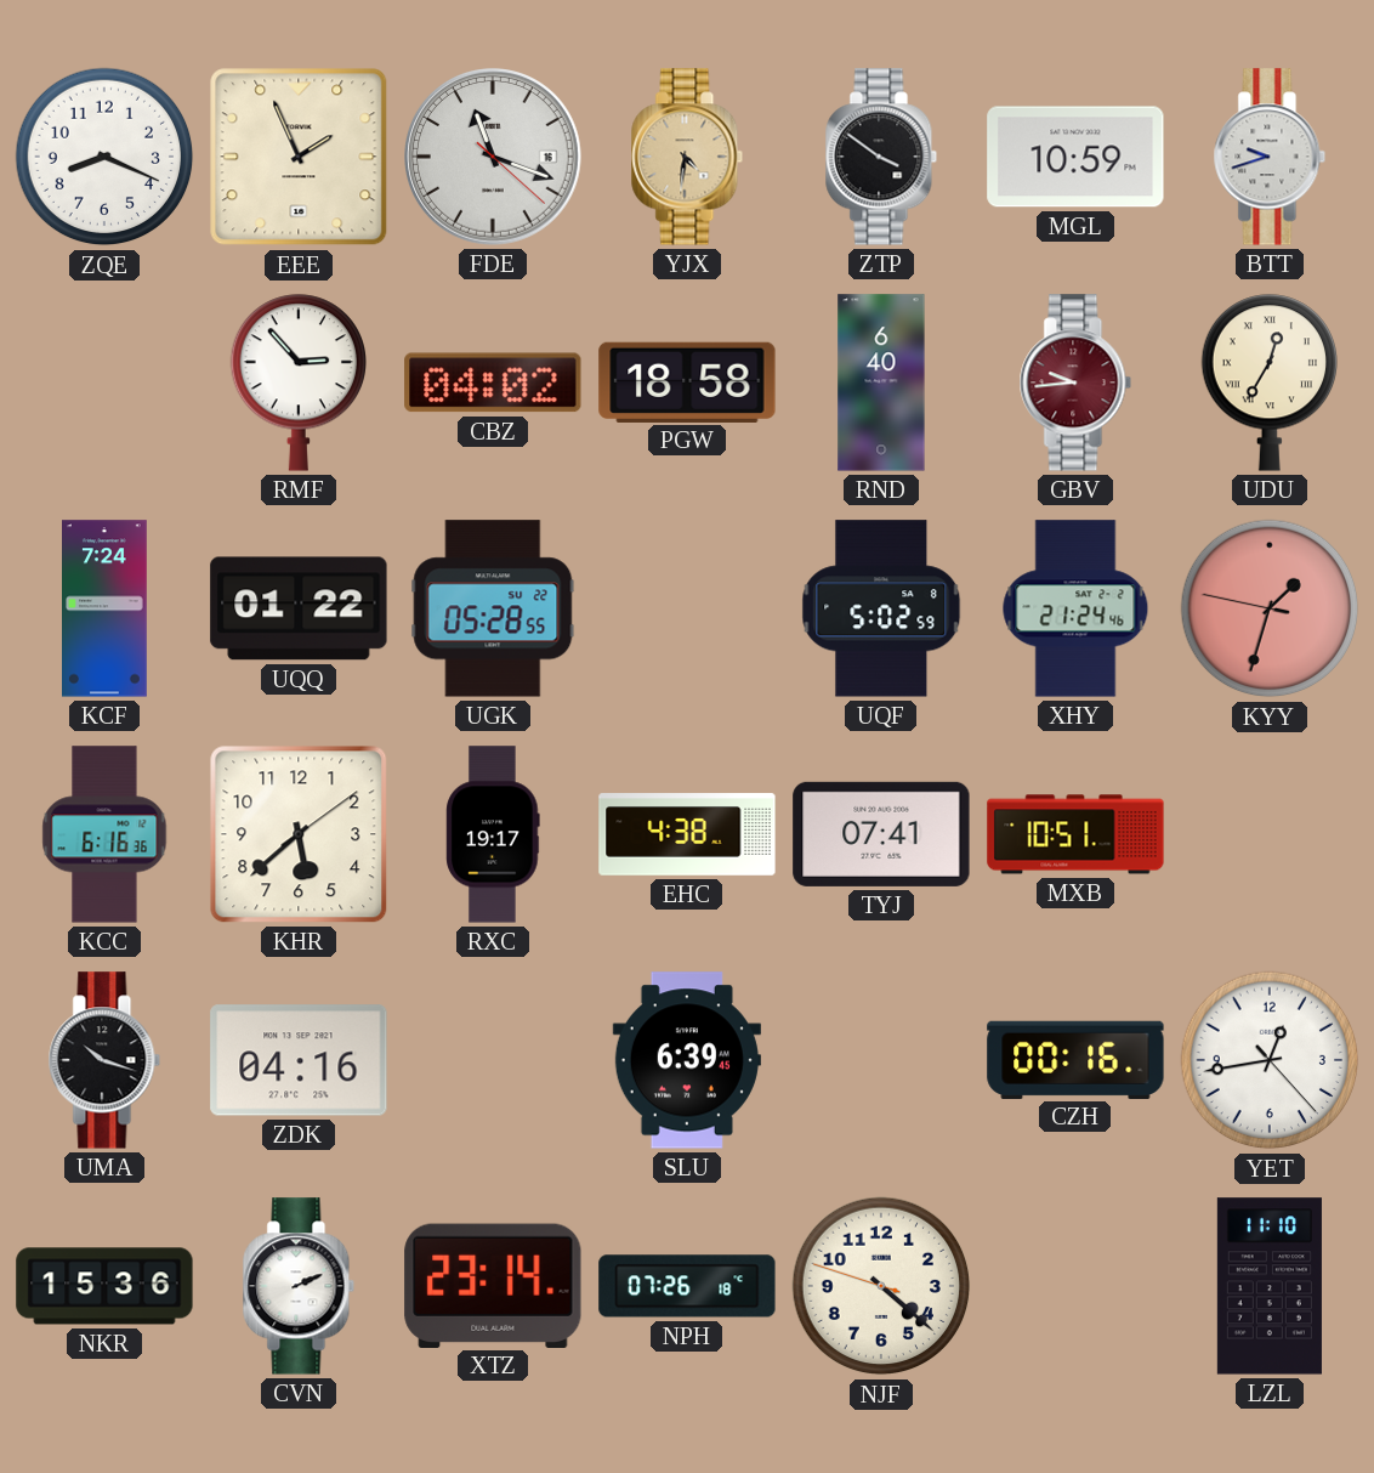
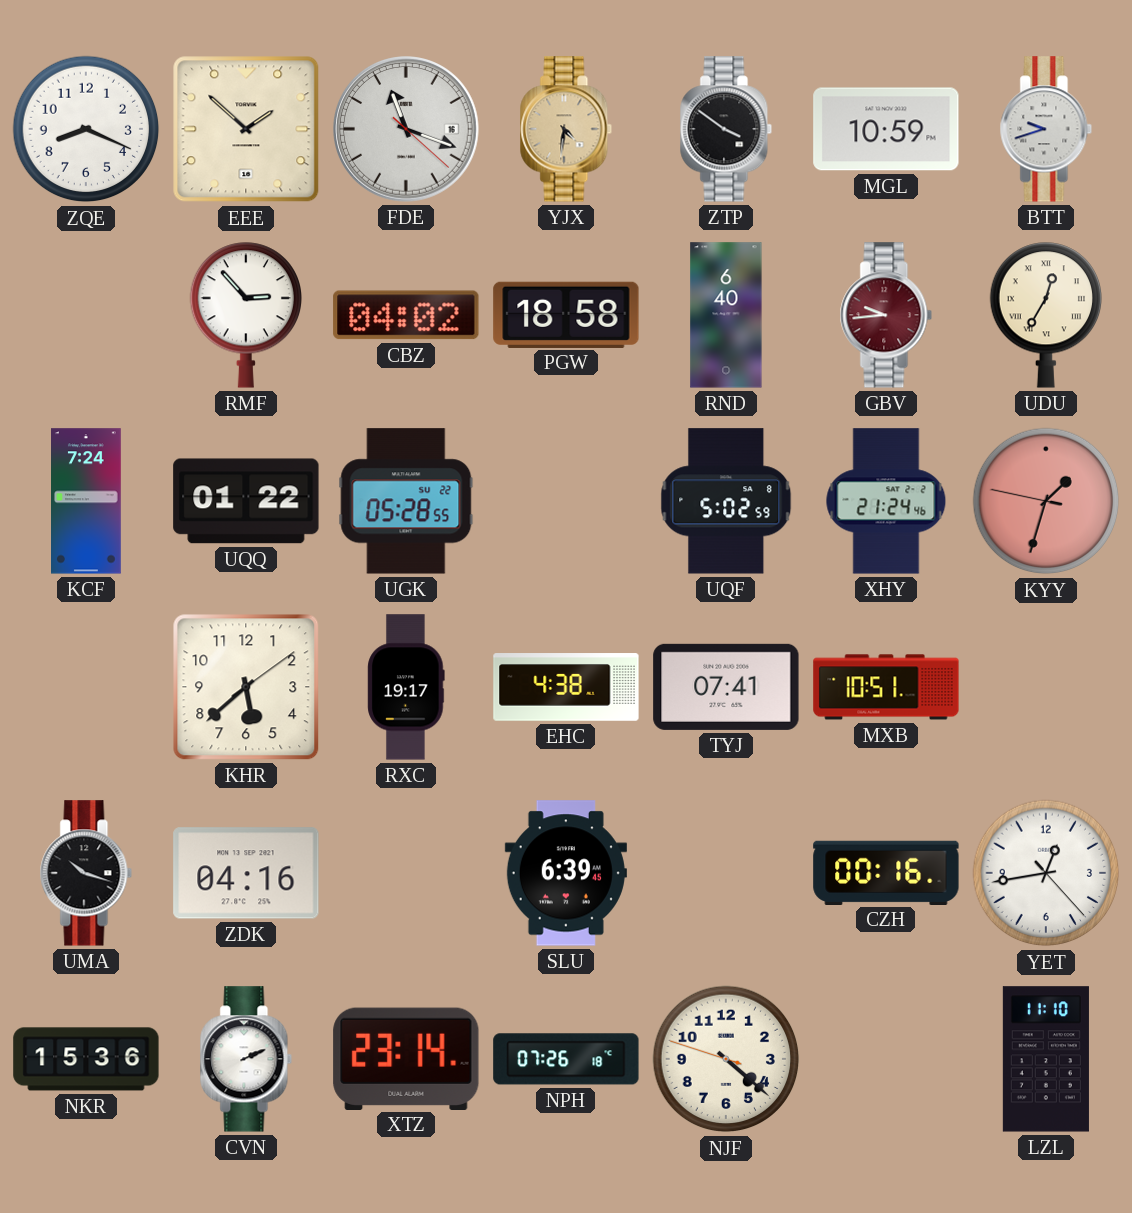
EEE: 1:56 -> 1:52 (246, 129)
KCC: 6:16 -> none (104, 834)
